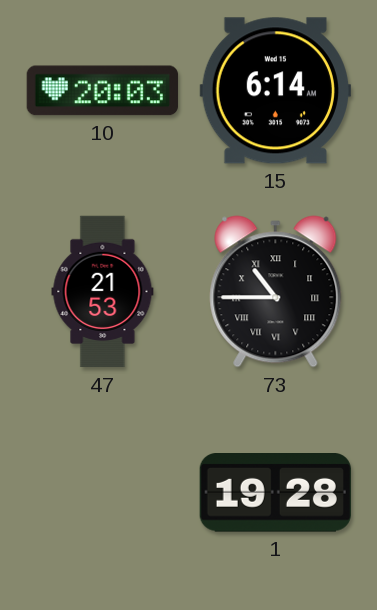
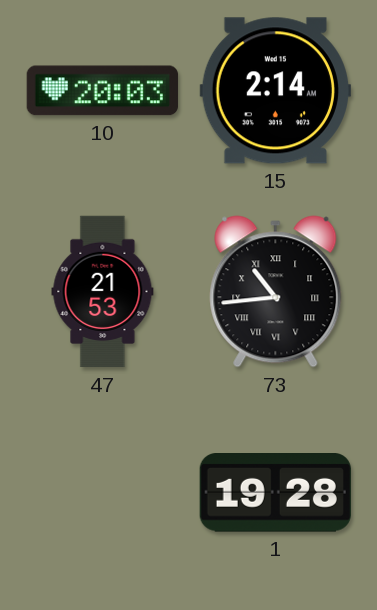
15: 6:14 -> 2:14 (275, 91)
73: 10:45 -> 10:44 (276, 292)
